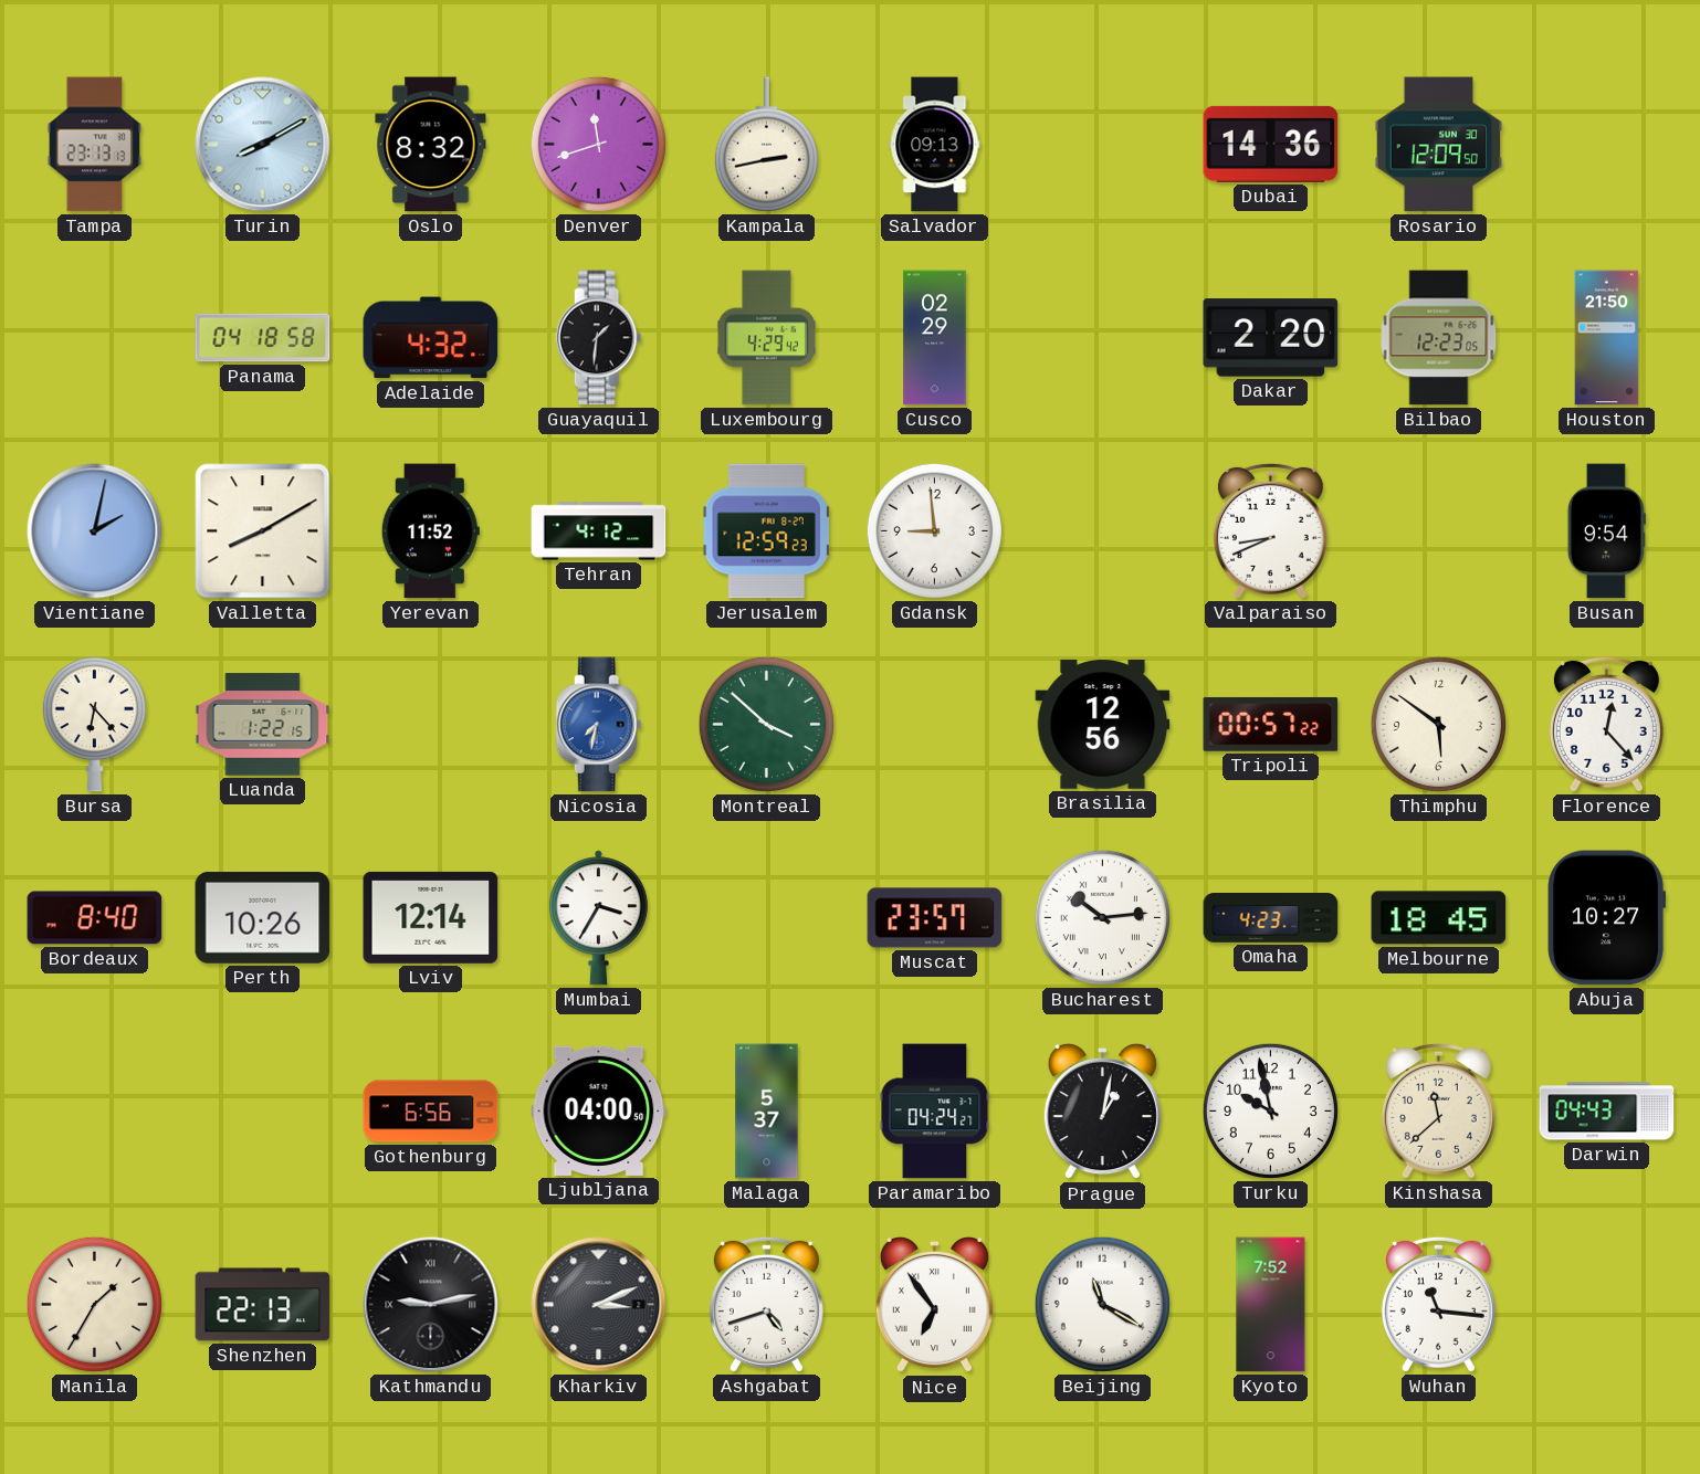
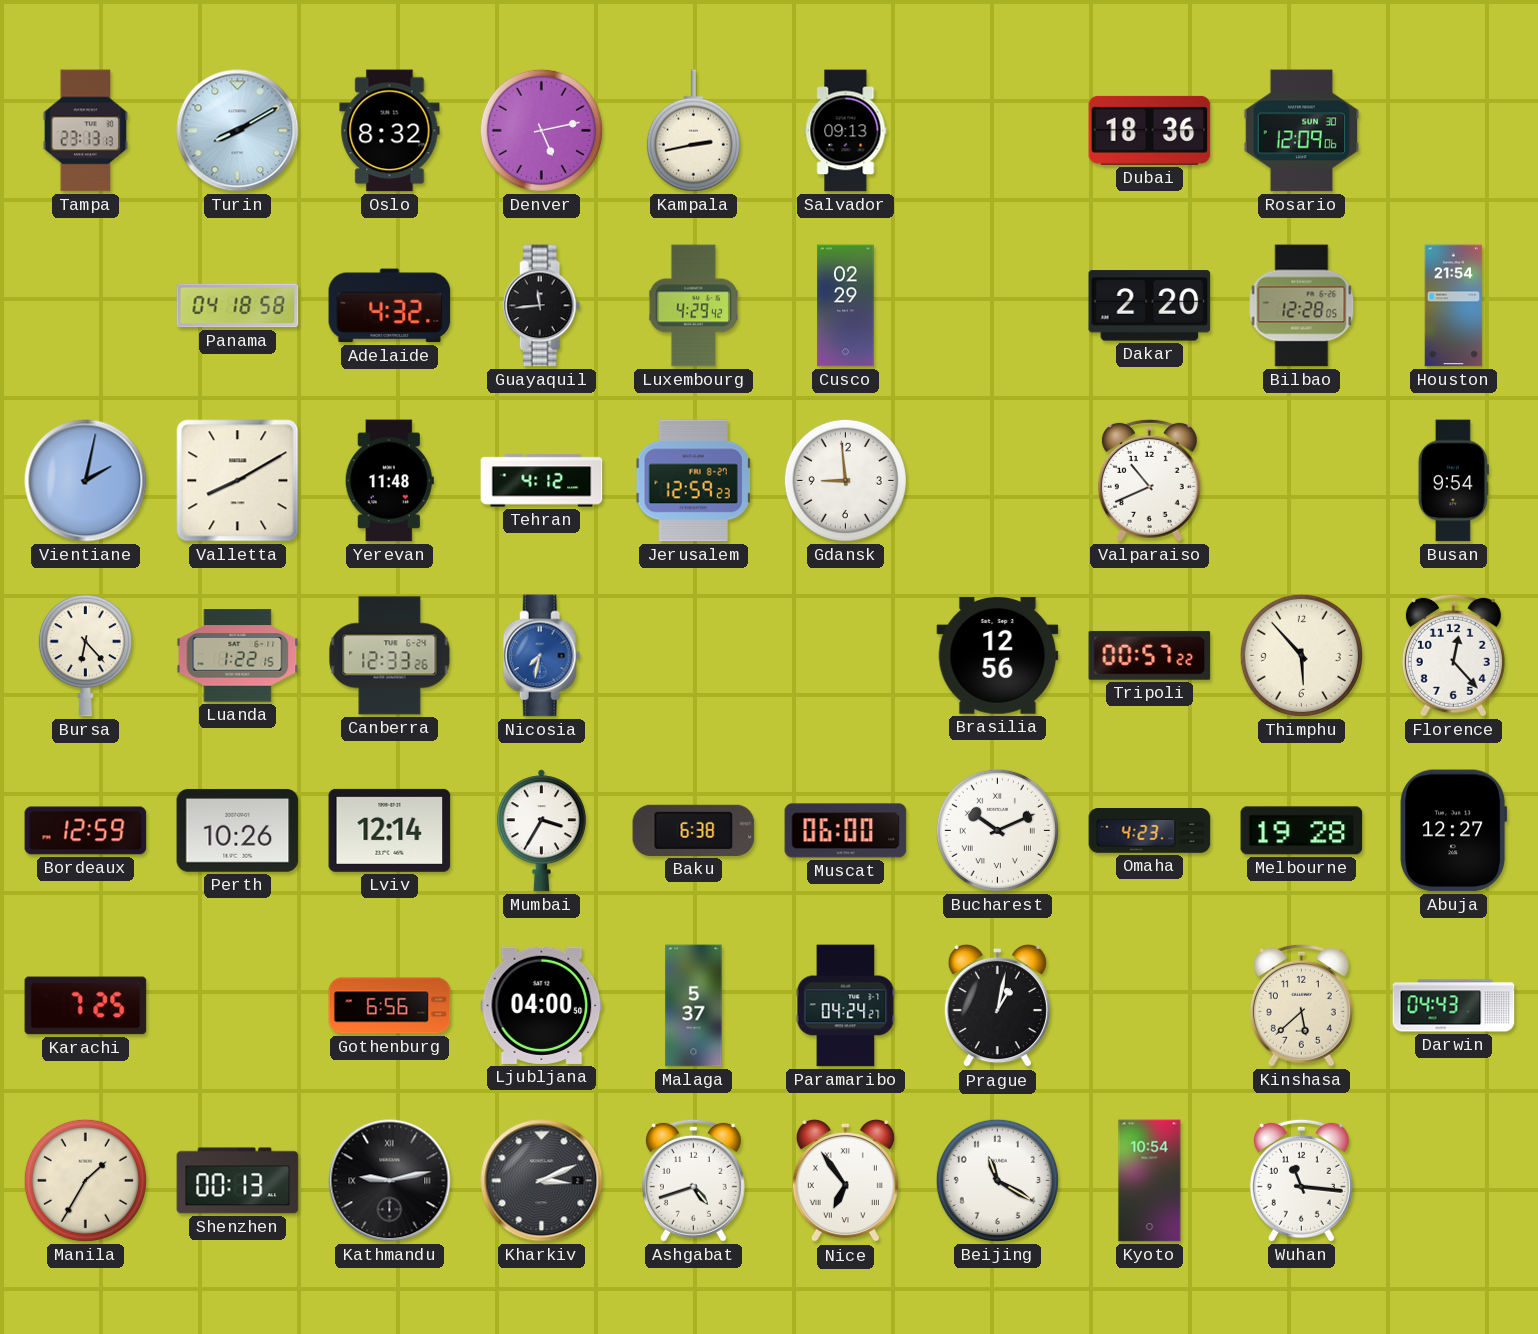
Denver: 11:42 -> 5:13 (541, 130)
Dubai: 14:36 -> 18:36 (1150, 130)
Rosario: 12:09:50 -> 12:09:06 (1302, 131)
Guayaquil: 1:31 -> 11:44 (542, 306)
Bilbao: 12:23 -> 12:28 (1302, 306)
Houston: 21:50 -> 21:54 (1454, 306)
Yerevan: 11:52 -> 11:48 (389, 481)
Valparaiso: 8:41 -> 10:41 (1149, 480)
Canberra: none -> 12:33 (390, 656)
Montreal: 3:52 -> none (766, 724)
Thimphu: 5:51 -> 5:53 (1301, 655)
Bordeaux: 8:40 -> 12:59 (86, 831)
Baku: none -> 6:38 (694, 830)
Muscat: 23:57 -> 06:00 (846, 831)
Bucharest: 10:14 -> 10:11 (997, 830)
Melbourne: 18:45 -> 19:28 (1302, 831)
Abuja: 10:27 -> 12:27 (1454, 831)
Karachi: none -> 7:25 (86, 1006)
Turku: 9:58 -> none (1270, 1110)
Kinshasa: 11:38 -> 5:38 (1301, 1005)
Shenzhen: 22:13 -> 00:13 (238, 1181)
Kyoto: 7:52 -> 10:54 (1150, 1181)
